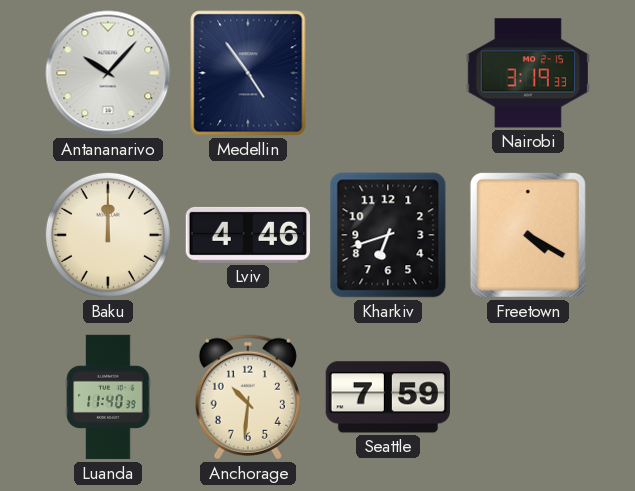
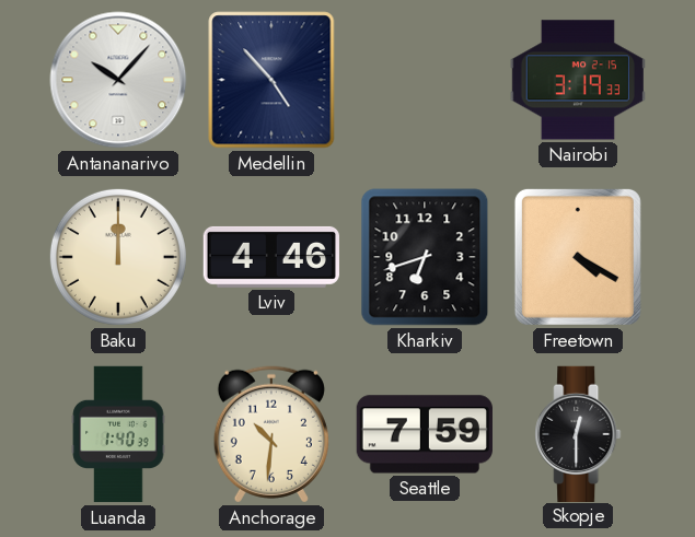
Medellin: 4:54 -> 4:53 (271, 80)
Luanda: 11:40 -> 1:40 (118, 434)
Skopje: none -> 12:30 (578, 433)
